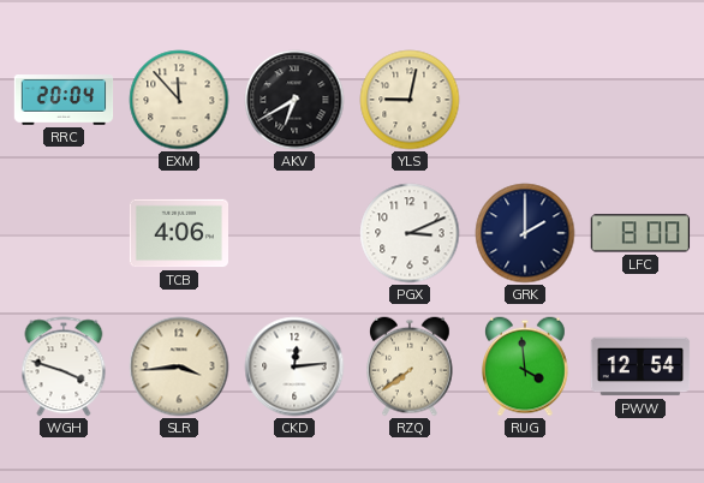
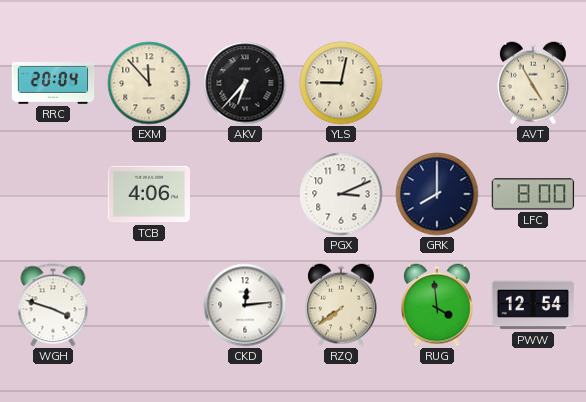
AKV: 6:40 -> 6:37 (245, 83)
AVT: none -> 4:55 (534, 83)
GRK: 2:00 -> 8:00 (437, 194)
SLR: 3:44 -> none (179, 366)
